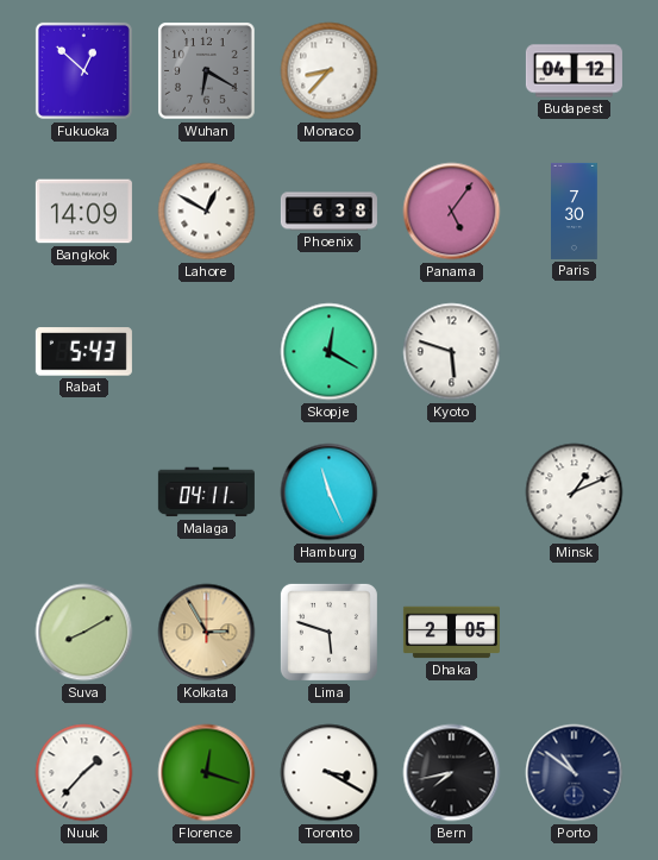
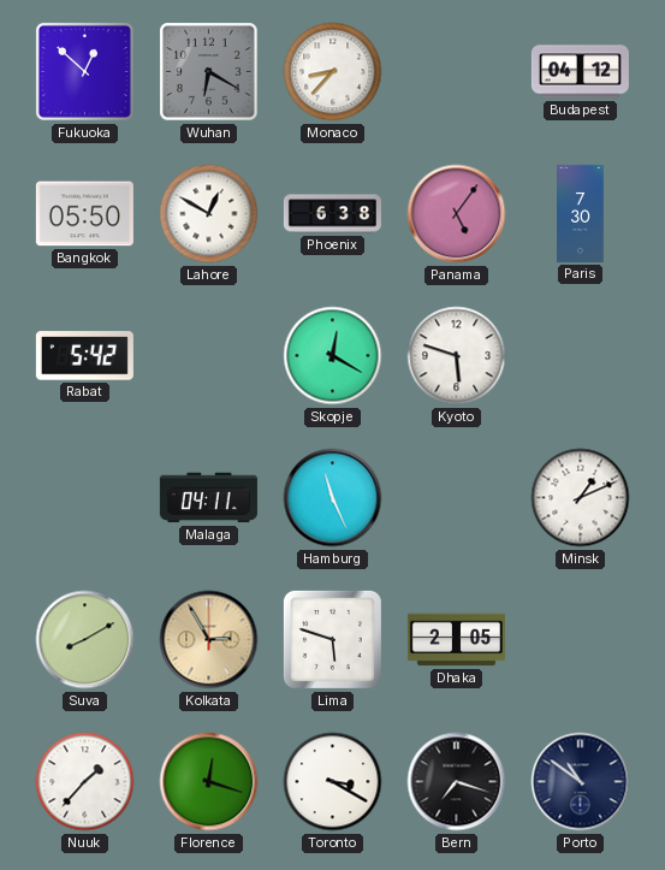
Bangkok: 14:09 -> 05:50 (84, 214)
Rabat: 5:43 -> 5:42 (84, 356)
Bern: 7:43 -> 7:18 (457, 782)
